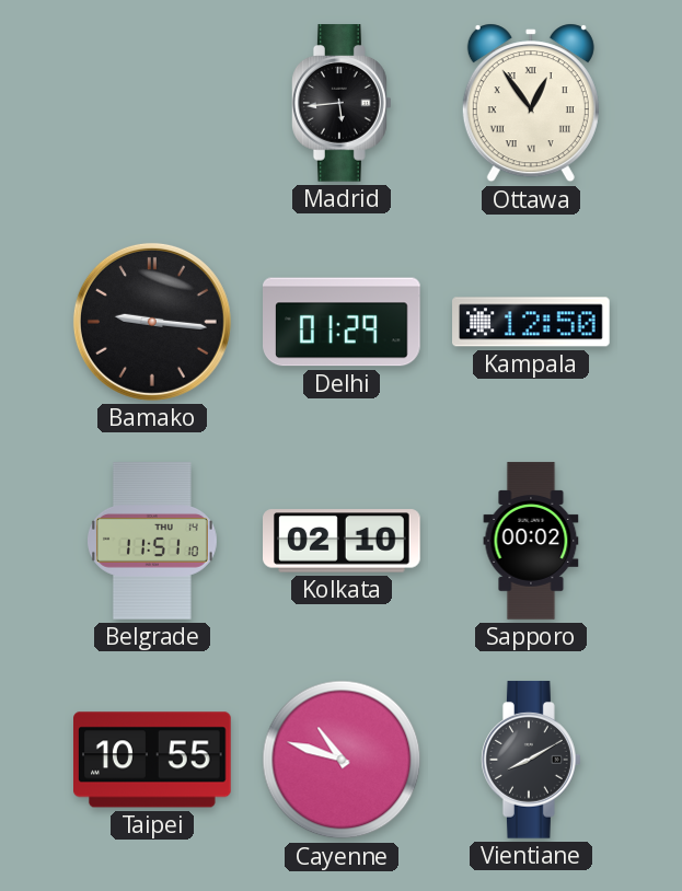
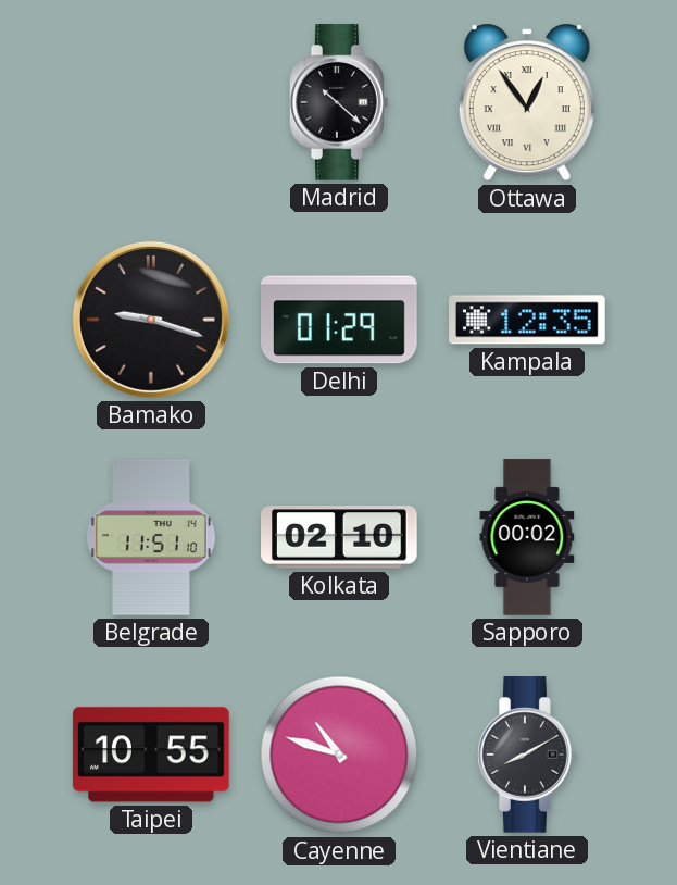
Madrid: 5:44 -> 10:22 (340, 102)
Bamako: 9:16 -> 9:18 (151, 320)
Kampala: 12:50 -> 12:35 (528, 320)
